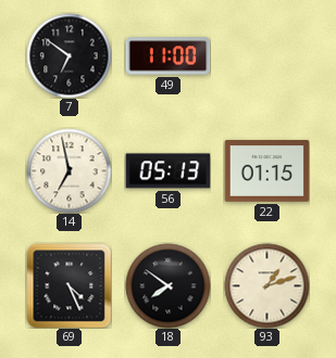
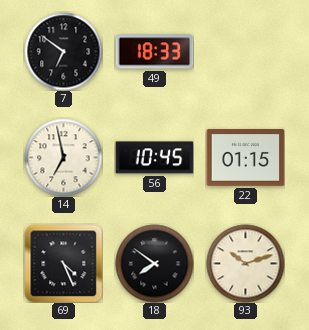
49: 11:00 -> 18:33 (154, 52)
56: 05:13 -> 10:45 (154, 158)
93: 1:12 -> 10:12 (245, 263)
